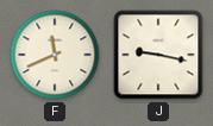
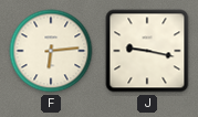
F: 11:41 -> 6:14 (51, 51)
